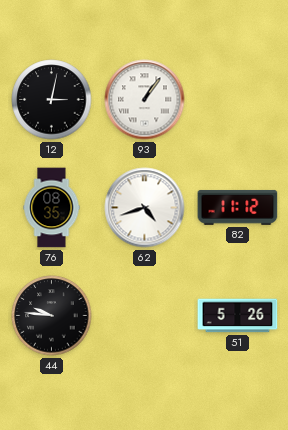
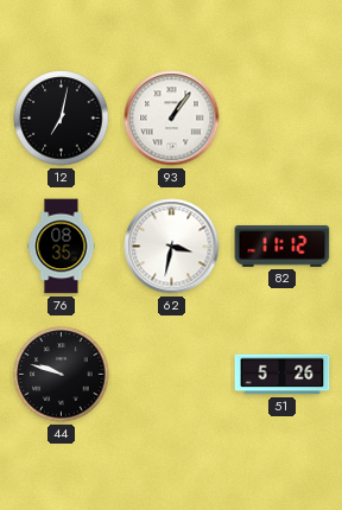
12: 3:02 -> 7:02 (62, 119)
62: 4:42 -> 3:32 (172, 247)
44: 9:46 -> 9:48 (62, 375)
